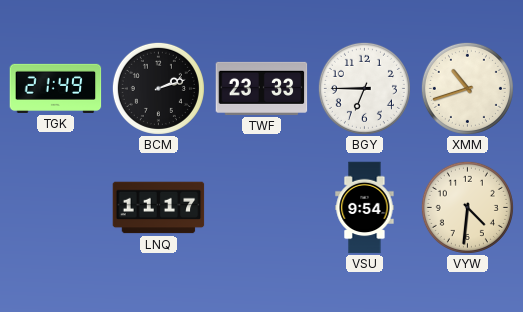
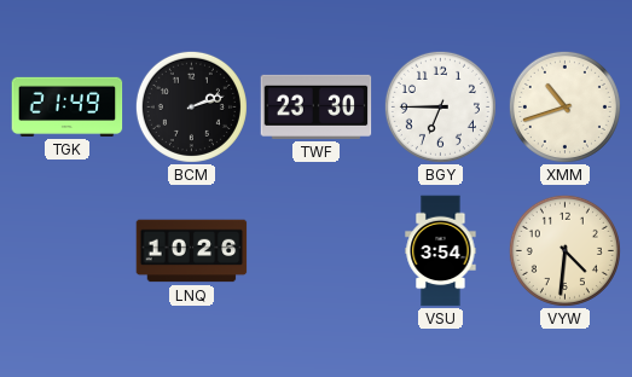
TWF: 23:33 -> 23:30 (317, 106)
LNQ: 11:17 -> 10:26 (192, 251)
VSU: 9:54 -> 3:54 (441, 251)
